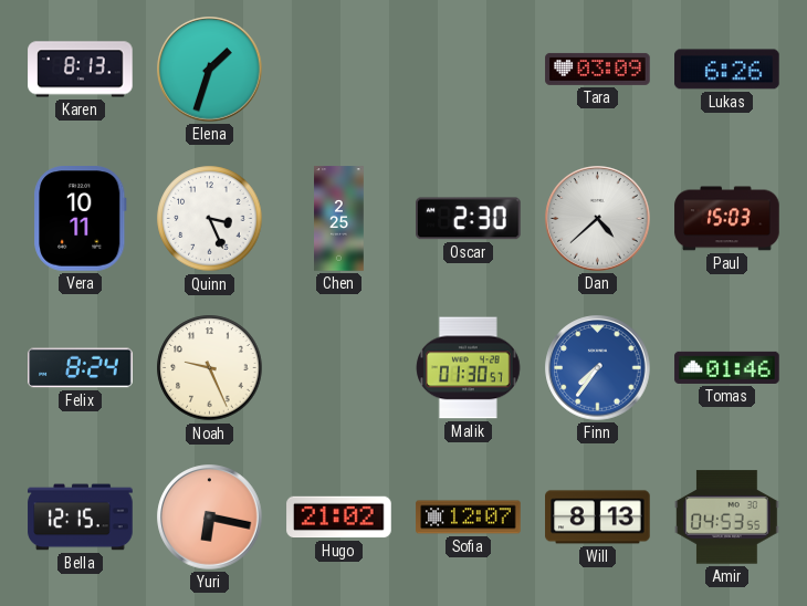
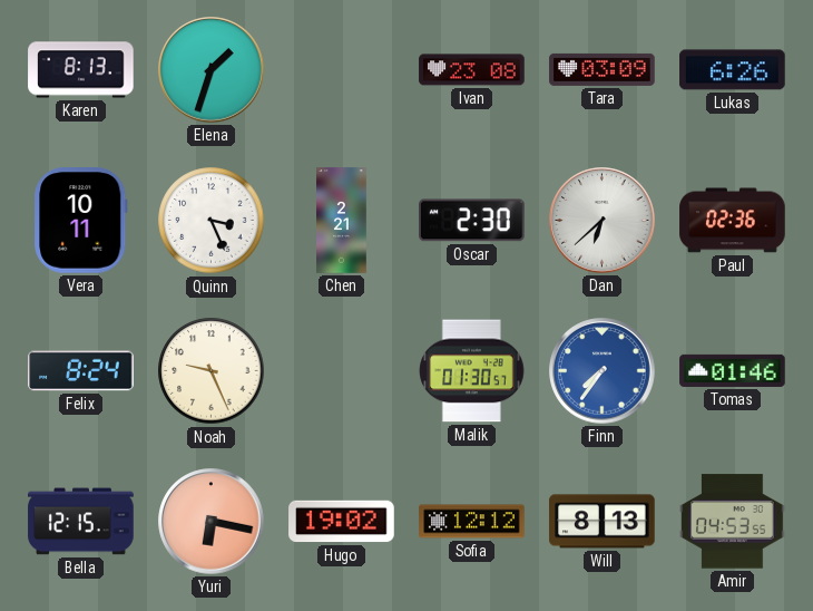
Ivan: none -> 23:08 (472, 70)
Chen: 2:25 -> 2:21 (342, 221)
Dan: 4:38 -> 6:38 (603, 221)
Paul: 15:03 -> 02:36 (733, 221)
Hugo: 21:02 -> 19:02 (342, 522)
Sofia: 12:07 -> 12:12 (472, 522)
